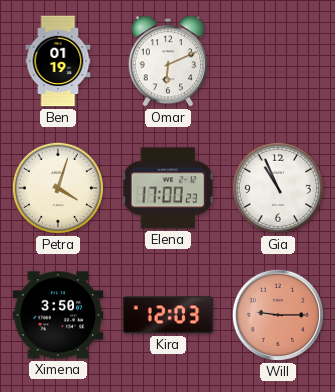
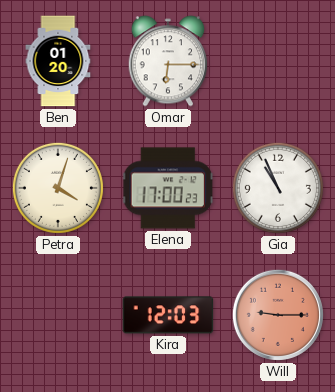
Ben: 01:19 -> 01:20 (58, 61)
Omar: 6:11 -> 6:15 (168, 61)
Ximena: 3:50 -> none (58, 315)
